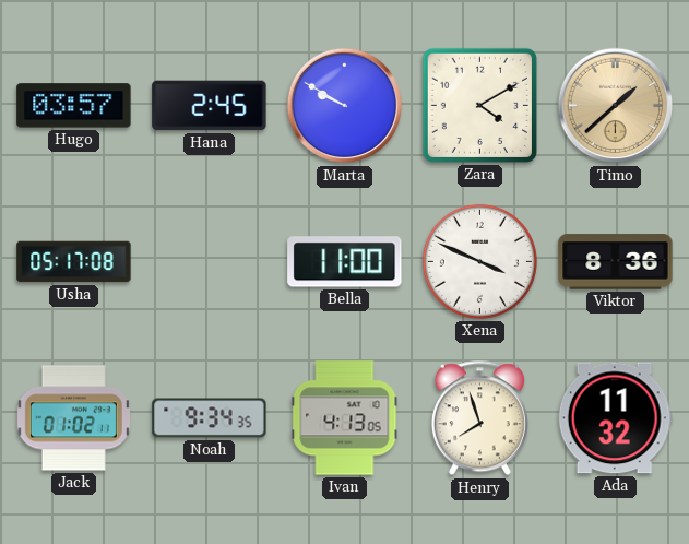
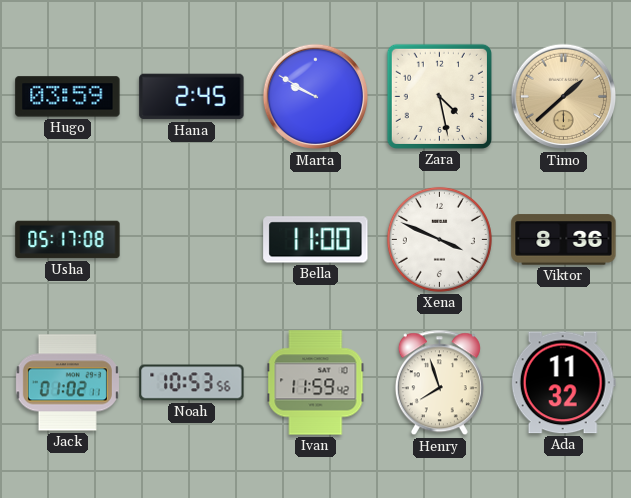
Hugo: 03:57 -> 03:59 (68, 97)
Zara: 4:10 -> 4:28 (439, 96)
Noah: 9:34 -> 10:53 (192, 383)
Ivan: 4:13 -> 11:59 (316, 383)
